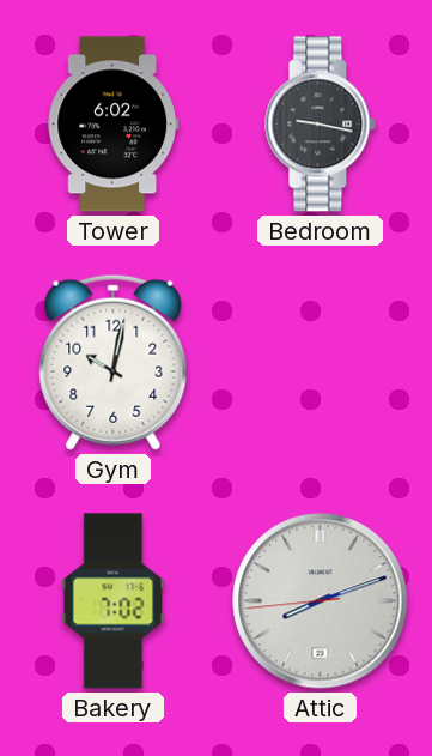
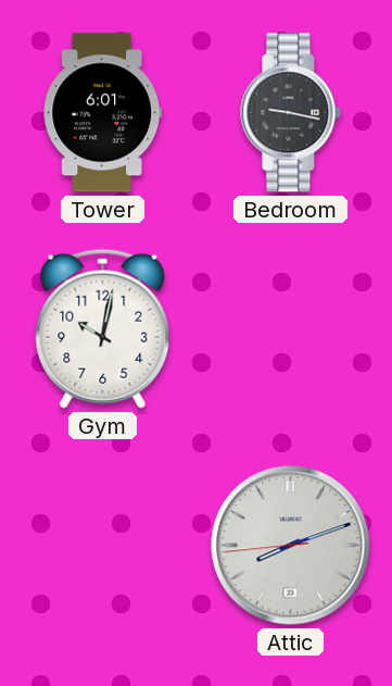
Tower: 6:02 -> 6:01 (102, 113)
Bakery: 7:02 -> none (114, 601)
